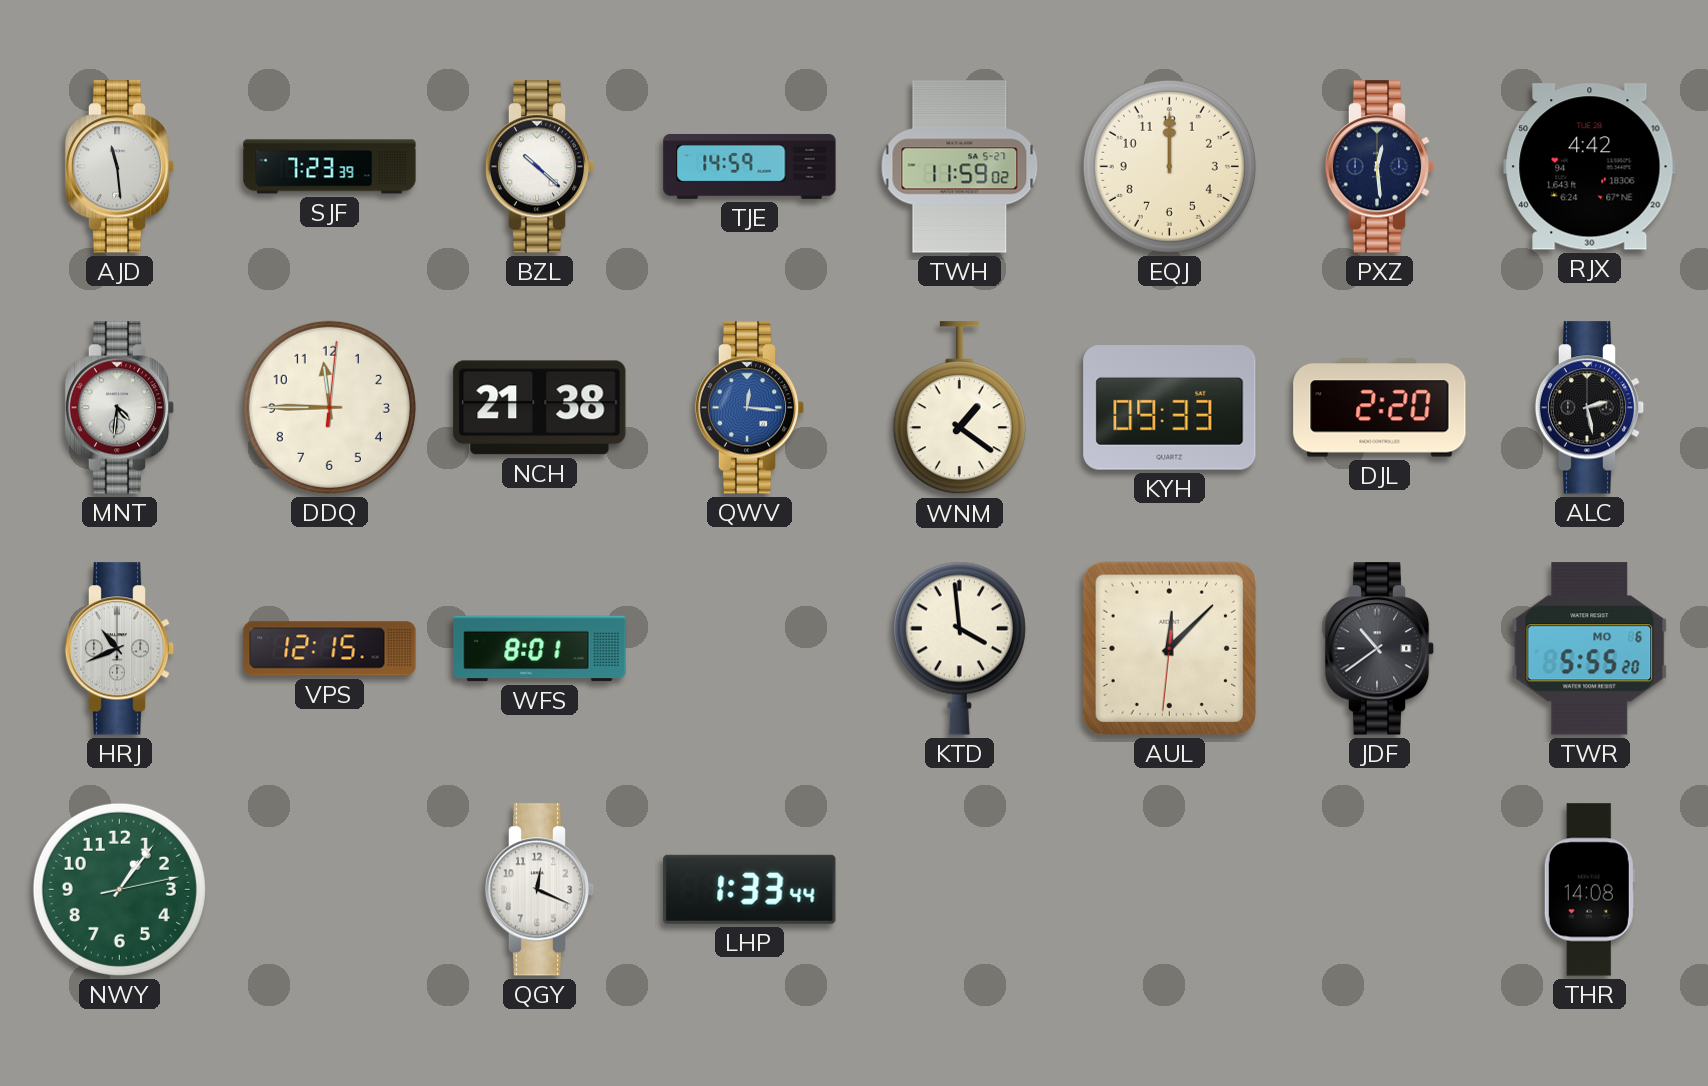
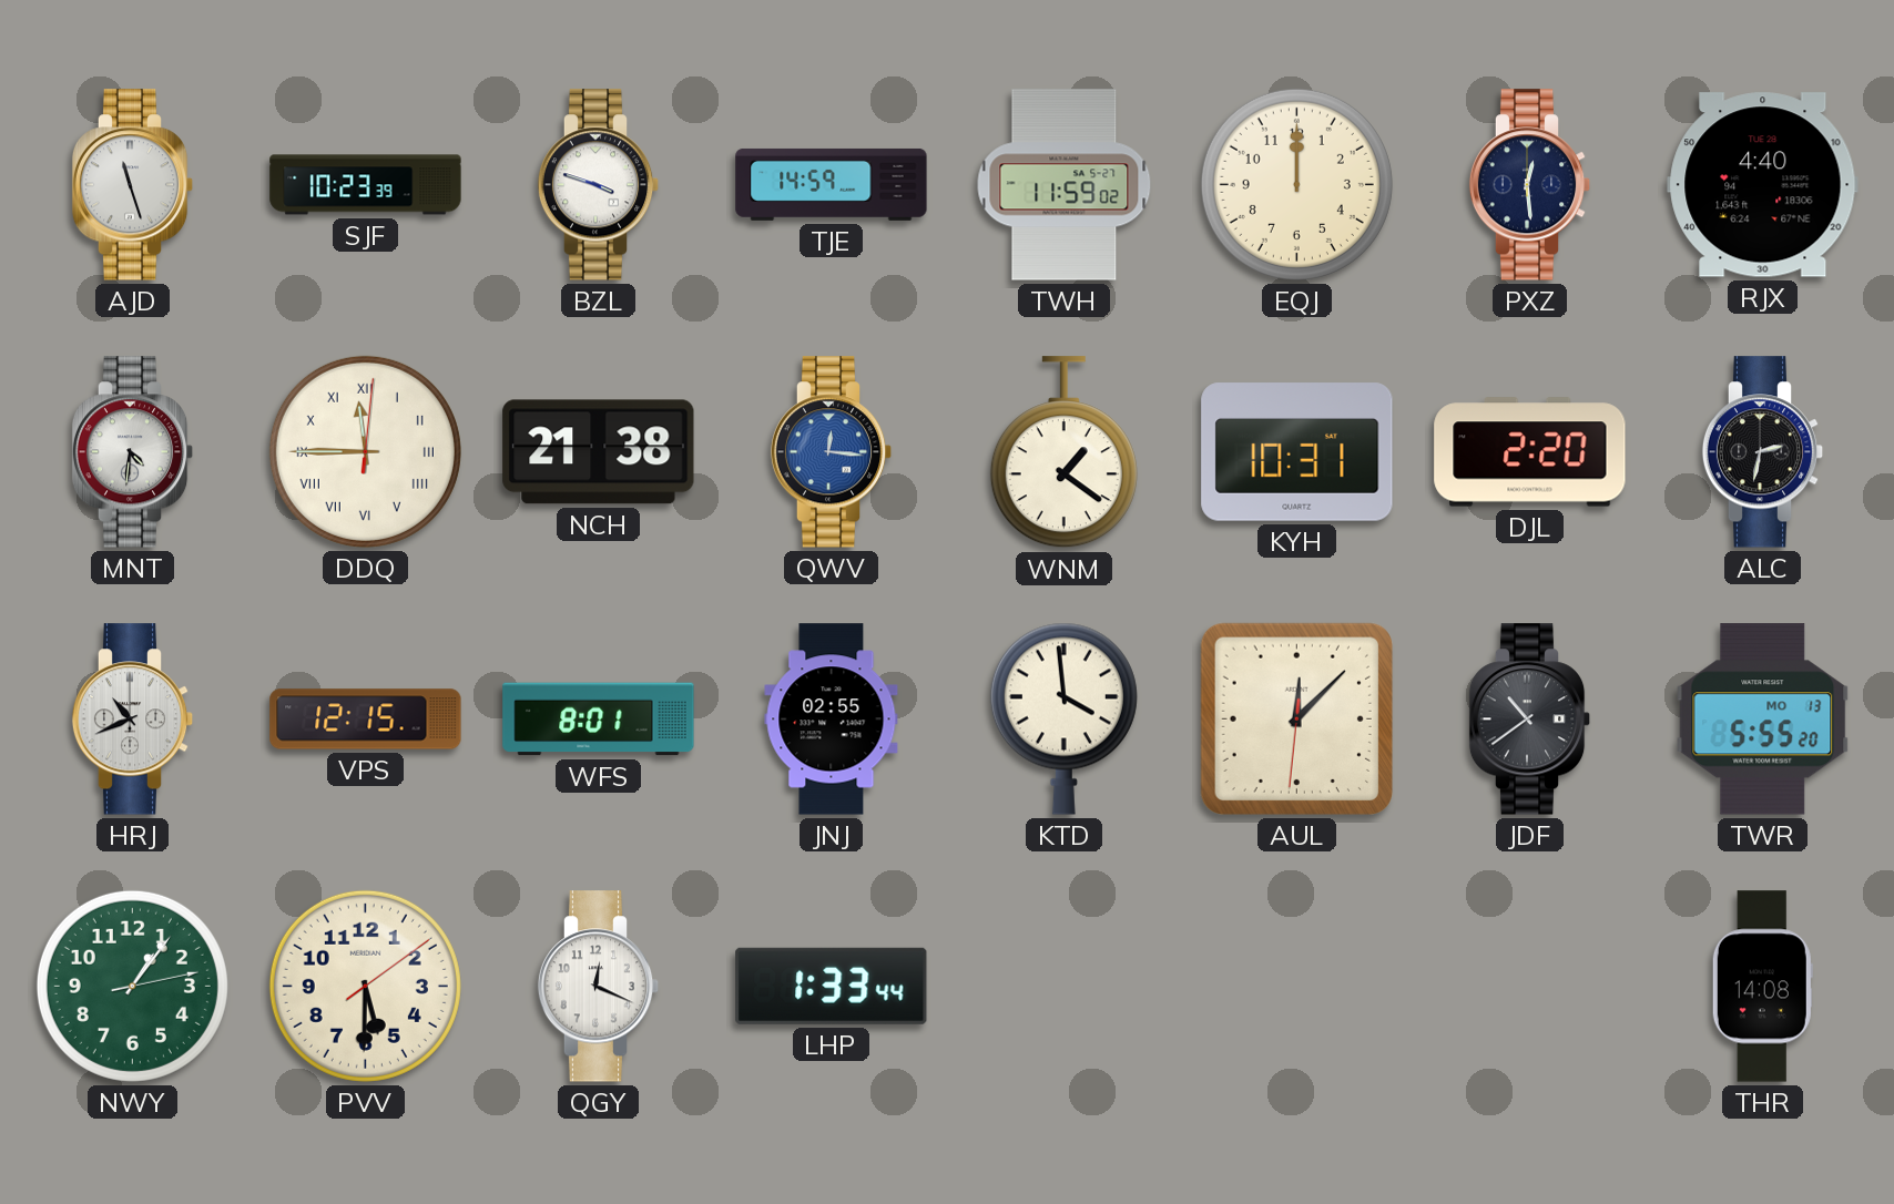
AJD: 11:29 -> 11:27 (133, 185)
SJF: 7:23 -> 10:23 (366, 185)
BZL: 10:22 -> 3:48 (599, 185)
RJX: 4:42 -> 4:40 (1763, 185)
DDQ numerals: Arabic -> Roman (365, 451)
KYH: 09:33 -> 10:31 (1297, 452)
ALC: 2:28 -> 2:32 (1763, 452)
JNJ: none -> 02:55 (832, 720)
TWR date: MO 6 -> MO 13 (1763, 720)
PVV: none -> 5:30 (365, 986)
